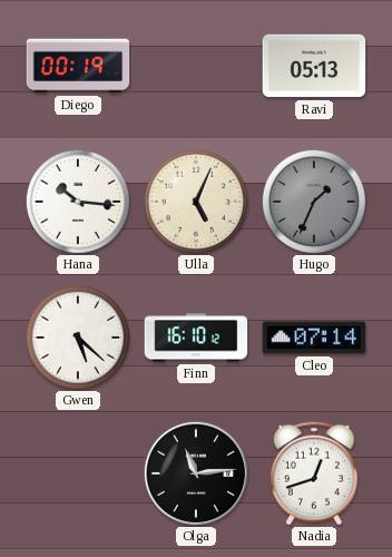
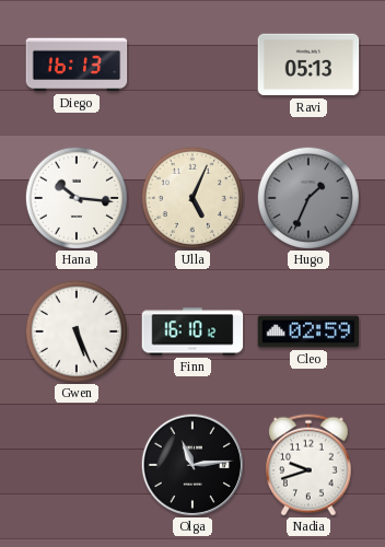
Diego: 00:19 -> 16:13 (77, 65)
Gwen: 5:22 -> 5:26 (77, 331)
Cleo: 07:14 -> 02:59 (308, 331)
Nadia: 12:42 -> 9:42 (310, 465)
